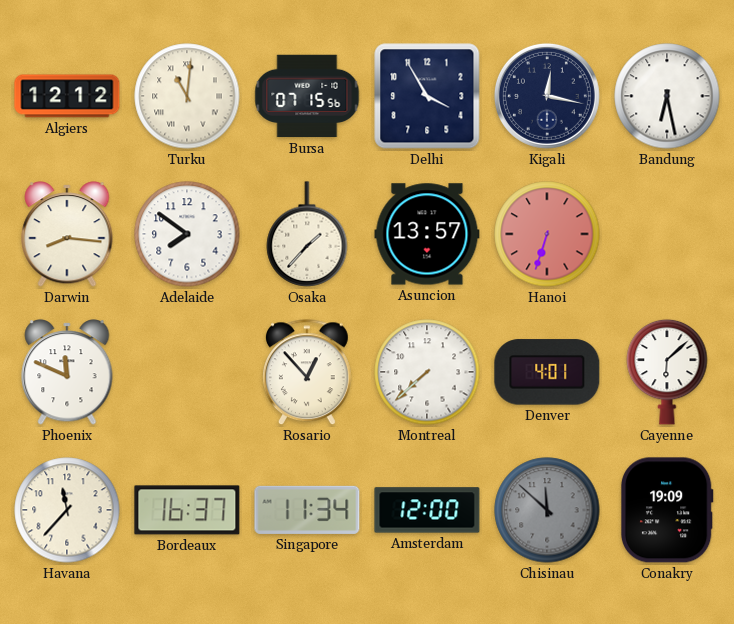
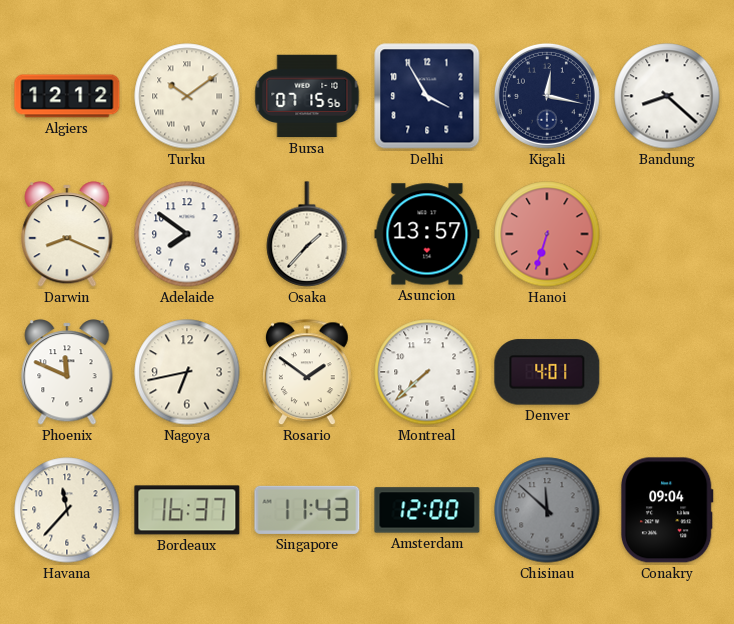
Turku: 11:01 -> 10:09 (187, 96)
Bandung: 6:28 -> 8:22 (667, 96)
Darwin: 8:16 -> 8:19 (67, 234)
Nagoya: none -> 6:43 (187, 372)
Rosario: 12:53 -> 1:51 (307, 373)
Cayenne: 6:08 -> none (667, 372)
Singapore: 11:34 -> 11:43 (307, 510)
Conakry: 19:09 -> 09:04 (667, 510)
